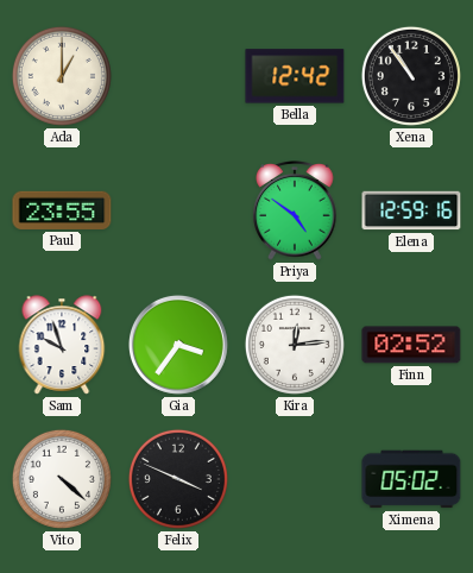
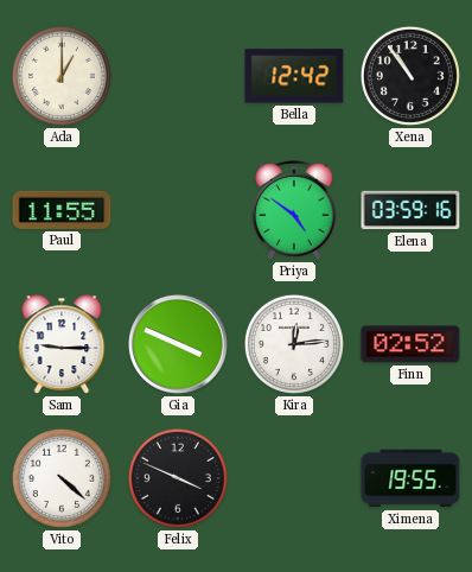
Paul: 23:55 -> 11:55 (62, 210)
Elena: 12:59 -> 03:59 (410, 210)
Sam: 9:57 -> 9:15 (62, 344)
Gia: 3:36 -> 3:49 (178, 344)
Ximena: 05:02 -> 19:55 (410, 478)
